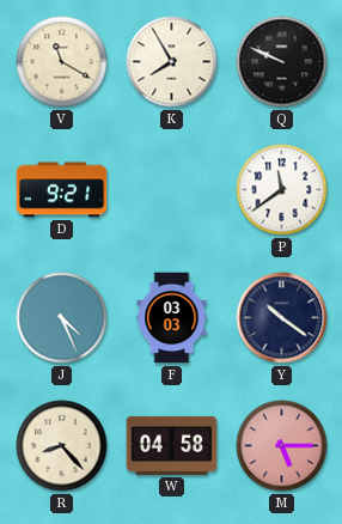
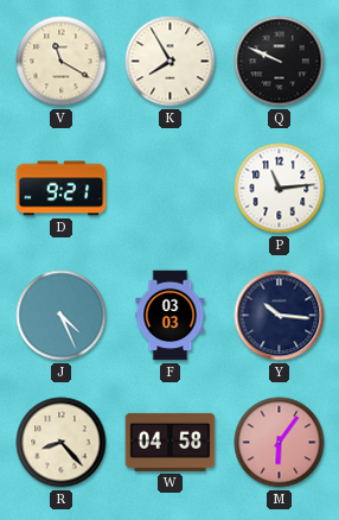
P: 11:39 -> 11:14 (280, 189)
Y: 10:21 -> 10:16 (280, 316)
M: 5:15 -> 6:06 (280, 443)
